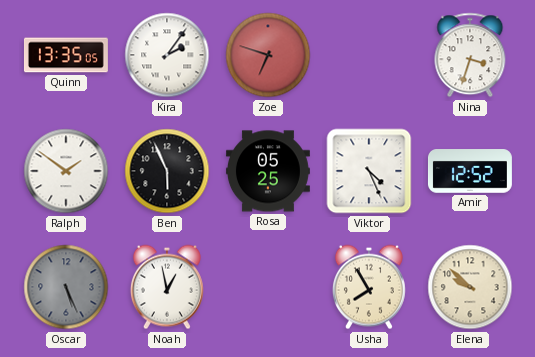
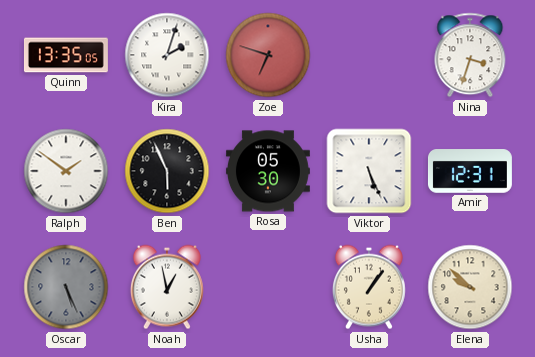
Kira: 2:06 -> 2:03 (167, 55)
Rosa: 05:25 -> 05:30 (268, 171)
Viktor: 4:26 -> 5:26 (369, 171)
Amir: 12:52 -> 12:31 (470, 171)
Usha: 7:55 -> 1:06 (369, 287)
